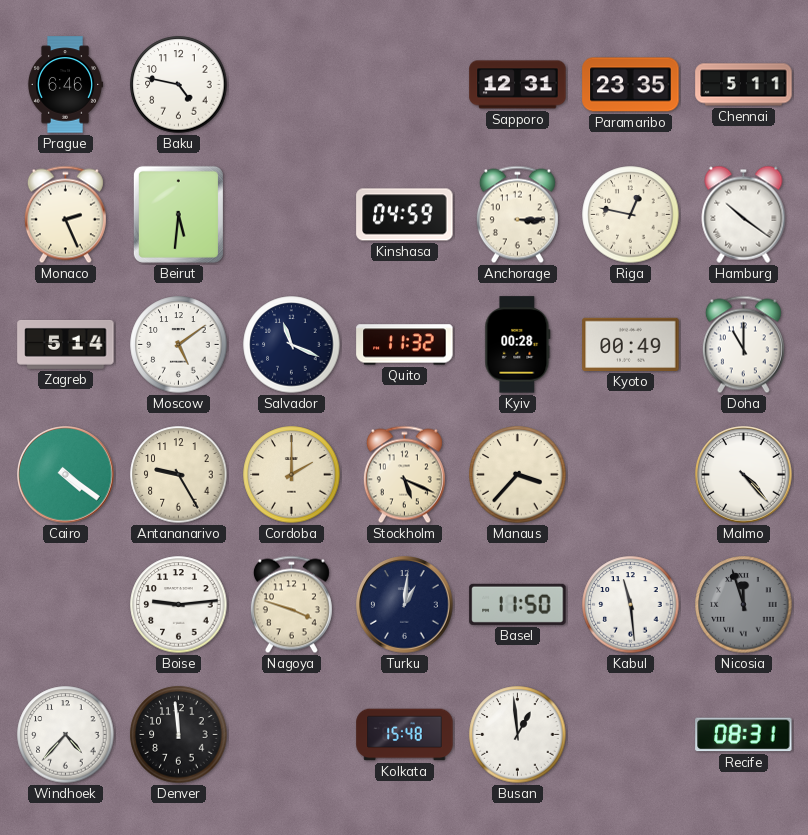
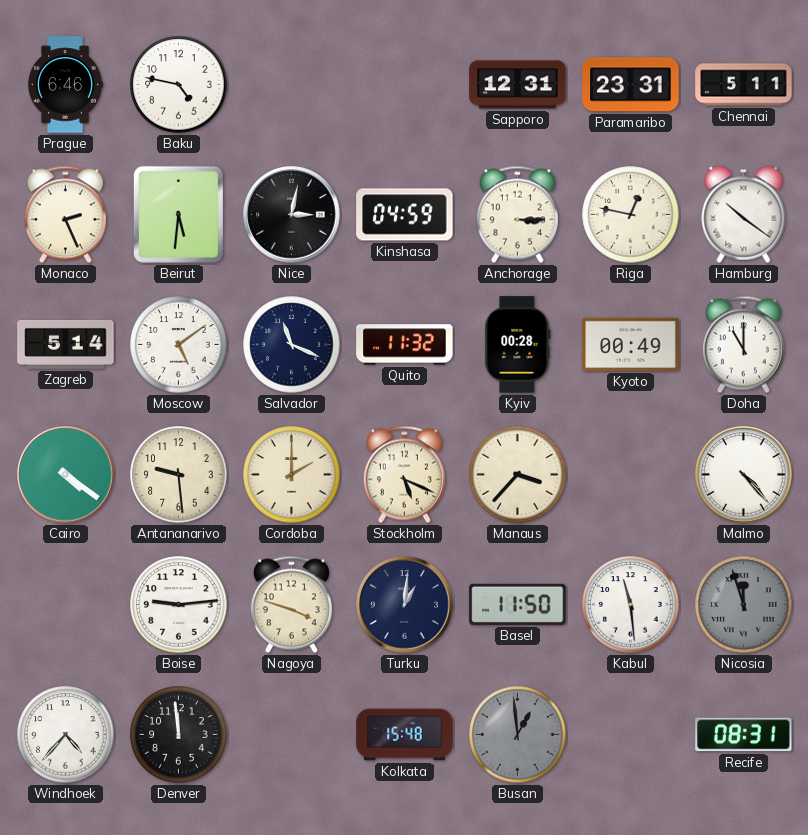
Paramaribo: 23:35 -> 23:31 (631, 85)
Nice: none -> 3:02 (292, 215)
Antananarivo: 9:25 -> 9:29 (179, 475)
Busan dial: white -> grey (518, 735)
